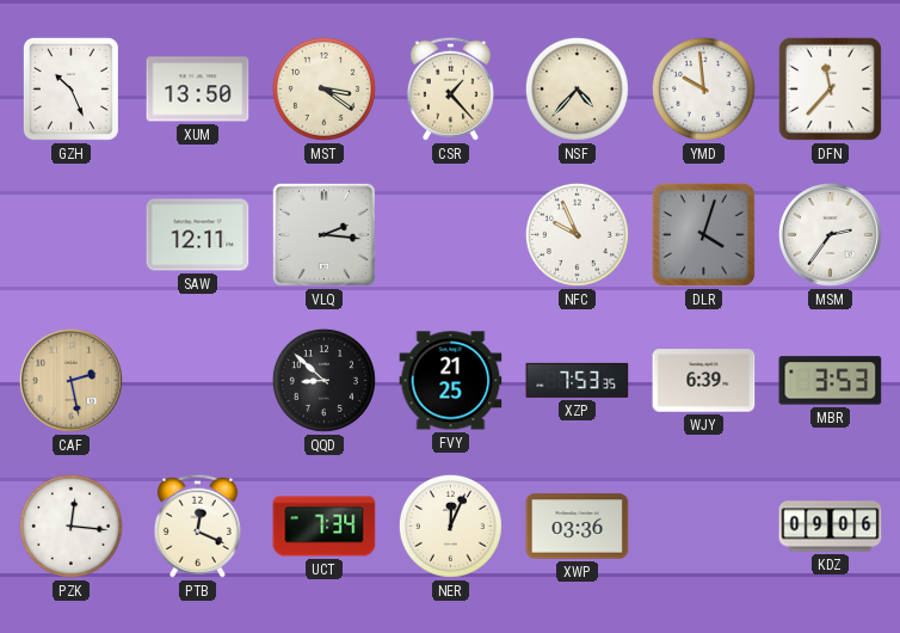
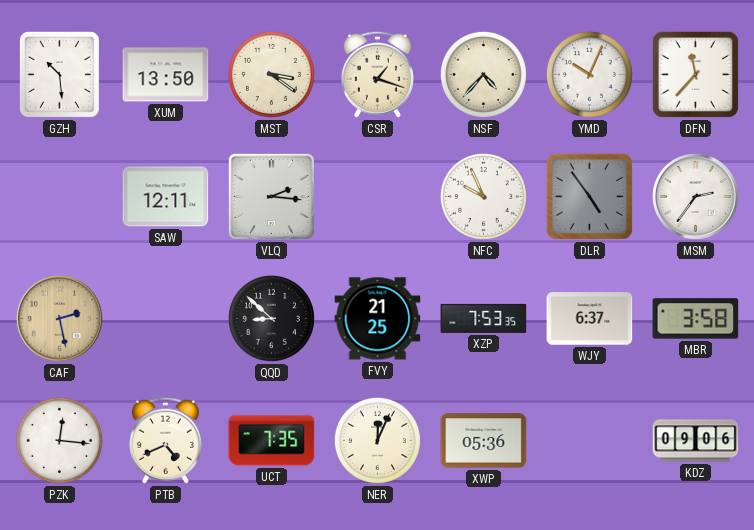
GZH: 10:26 -> 10:29 (59, 74)
CSR: 1:23 -> 1:18 (377, 74)
YMD: 9:59 -> 10:04 (589, 74)
DLR: 4:03 -> 4:54 (589, 196)
WJY: 6:39 -> 6:37 (590, 319)
MBR: 3:53 -> 3:58 (696, 319)
PTB: 12:19 -> 4:41 (165, 440)
UCT: 7:34 -> 7:35 (272, 441)
XWP: 03:36 -> 05:36 (484, 441)
